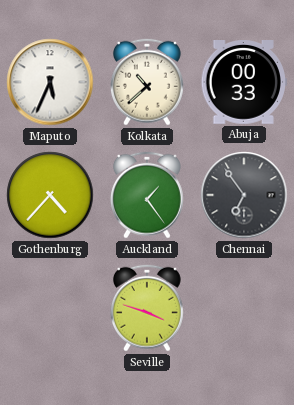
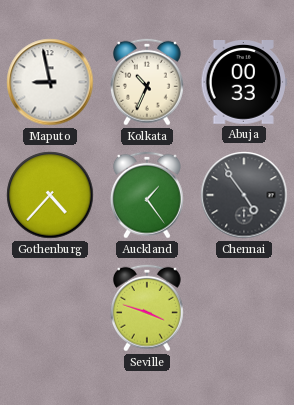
Maputo: 5:34 -> 8:58 (50, 82)
Kolkata: 10:38 -> 10:34 (147, 82)
Chennai: 6:54 -> 4:54 (244, 195)
